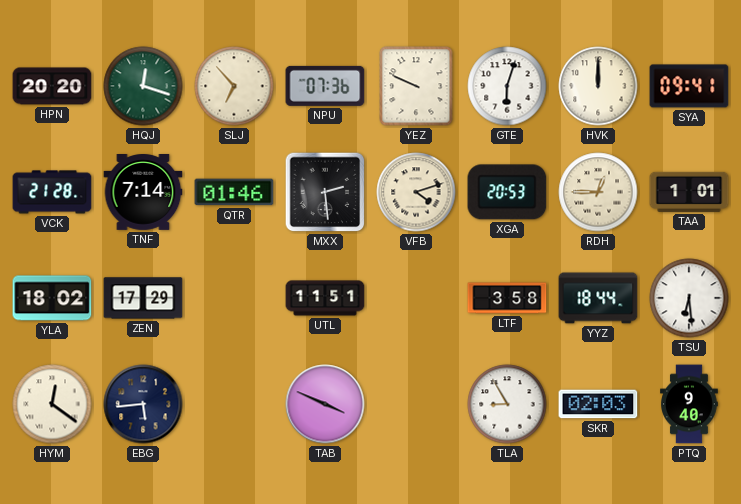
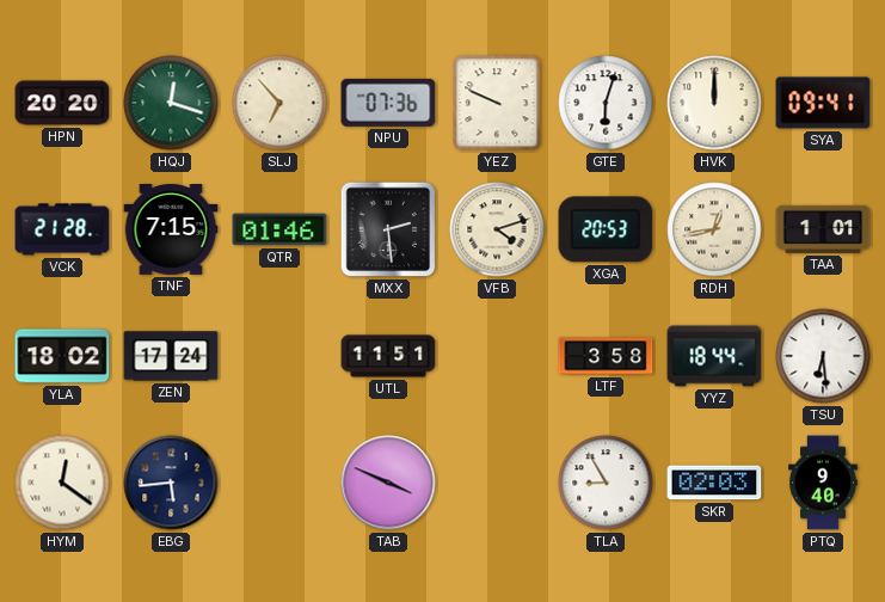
TNF: 7:14 -> 7:15 (171, 231)
RDH: 12:45 -> 12:43 (714, 229)
ZEN: 17:29 -> 17:24 (171, 356)
